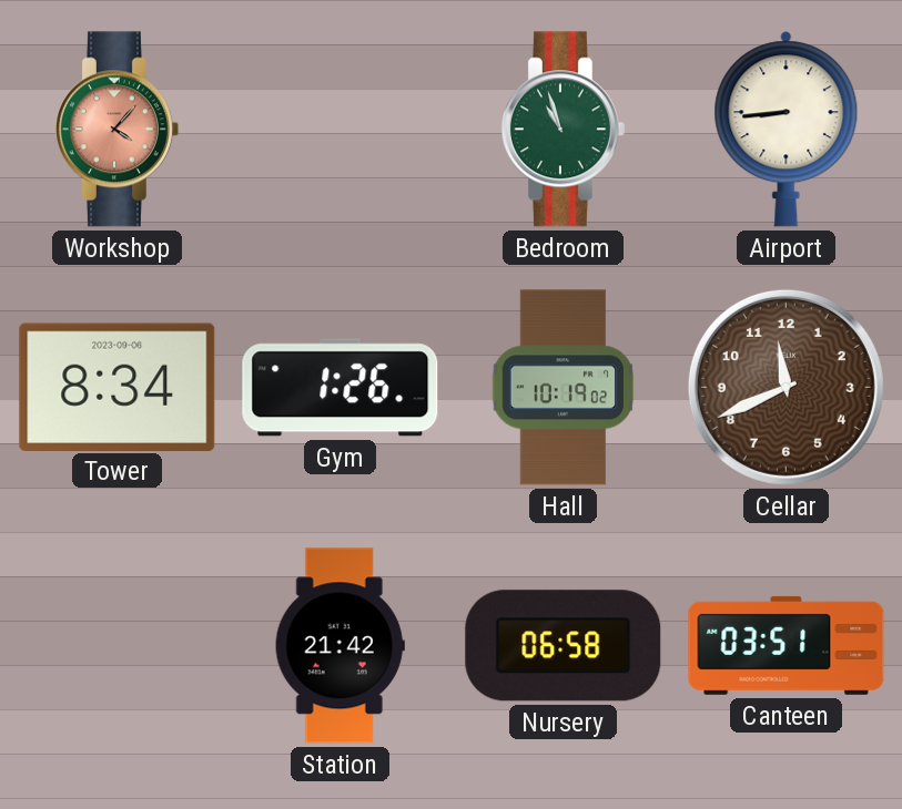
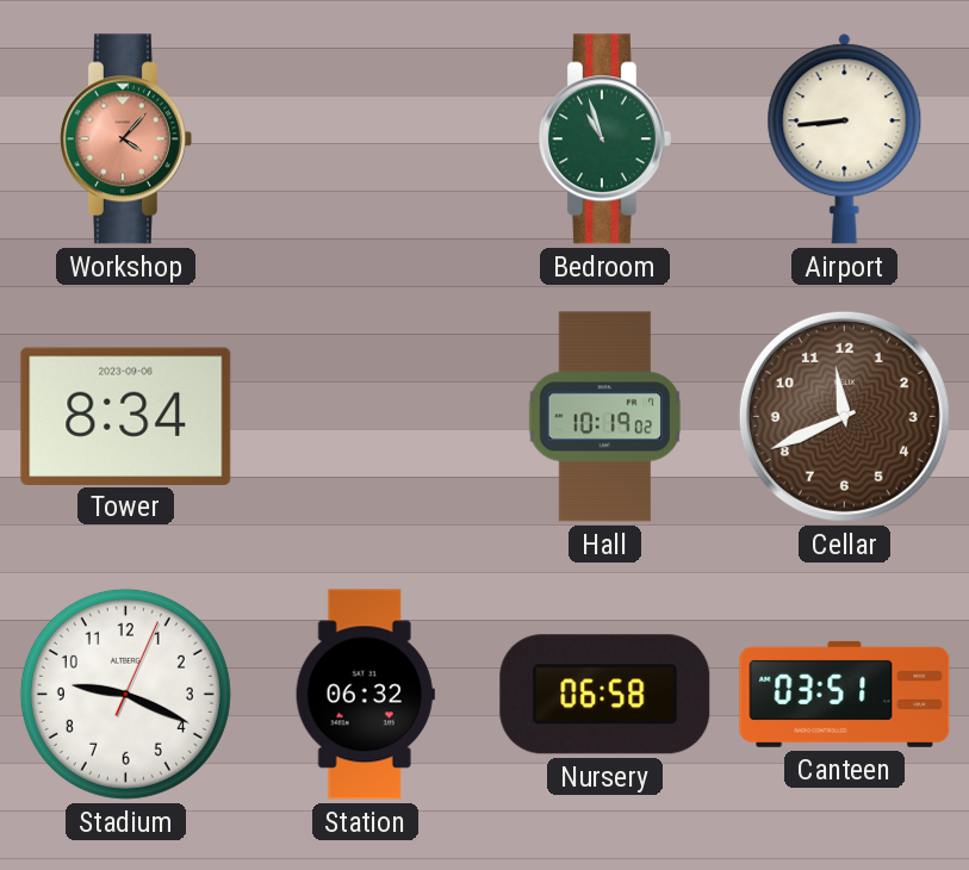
Gym: 1:26 -> none (341, 388)
Stadium: none -> 9:19 (125, 694)
Station: 21:42 -> 06:32 (365, 695)
